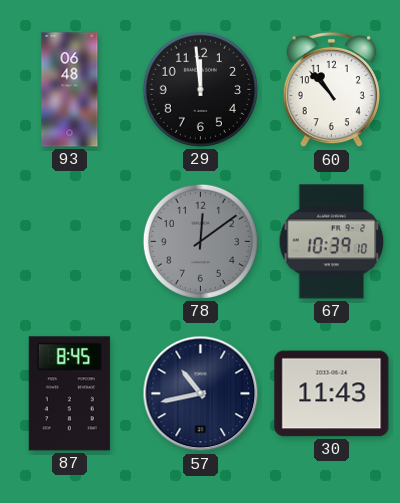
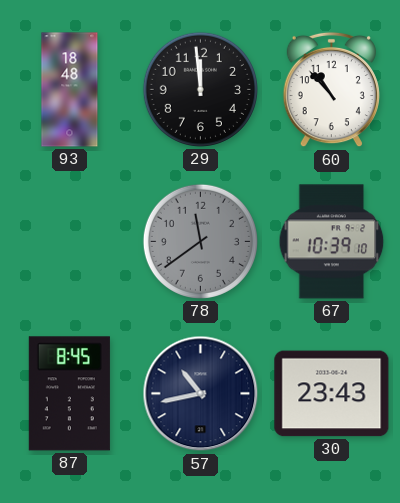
93: 06:48 -> 18:48 (70, 90)
78: 12:09 -> 11:39 (200, 241)
30: 11:43 -> 23:43 (332, 394)
